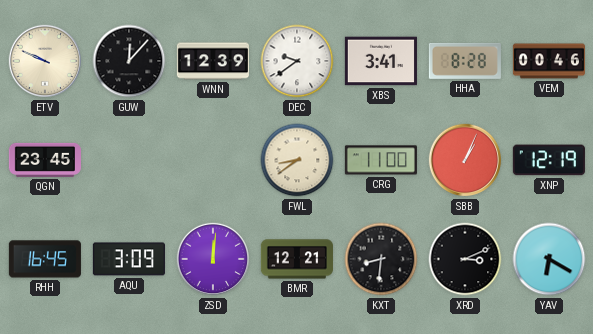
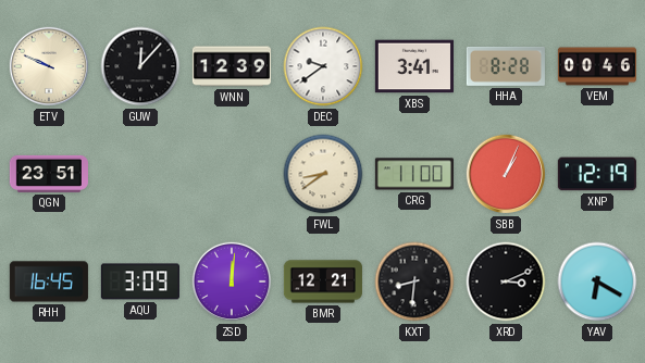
QGN: 23:45 -> 23:51 (49, 174)
